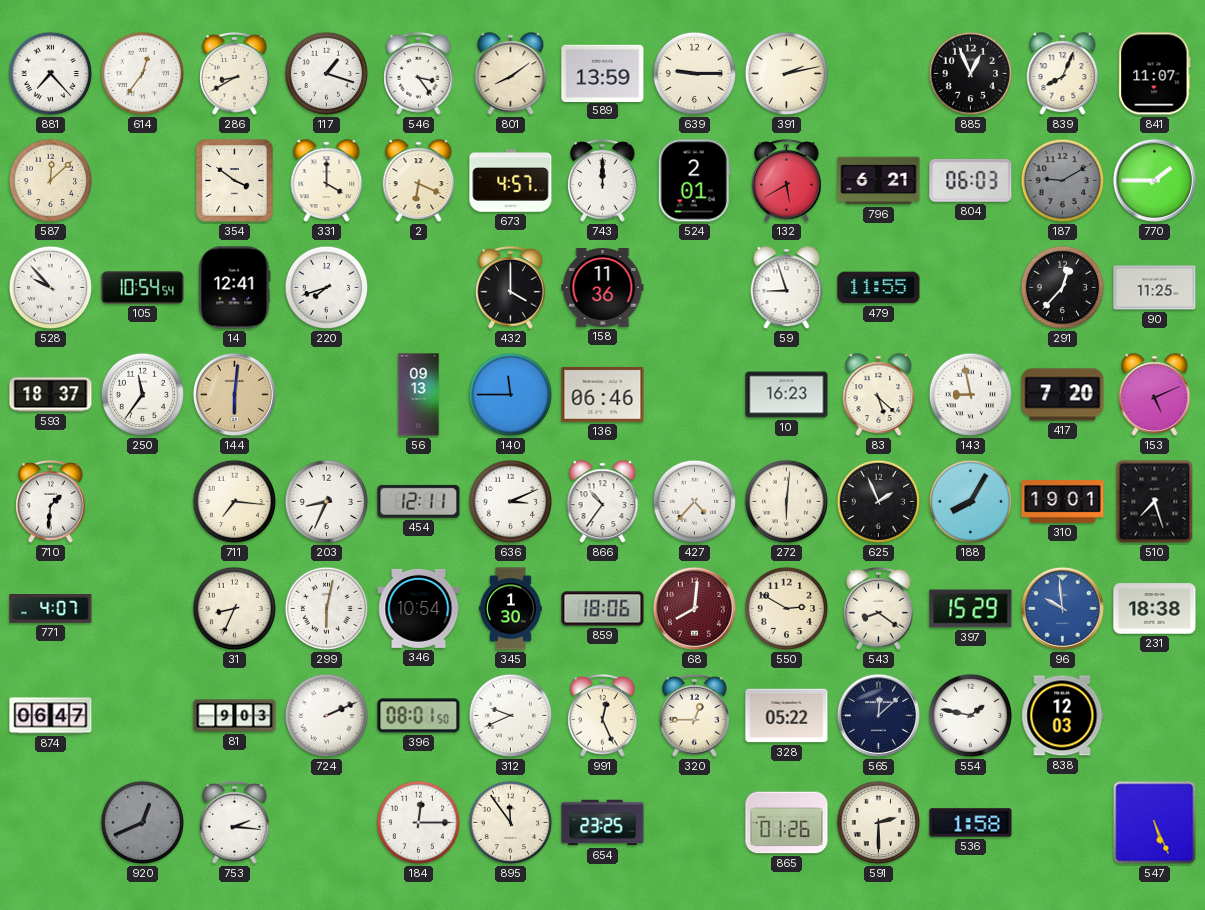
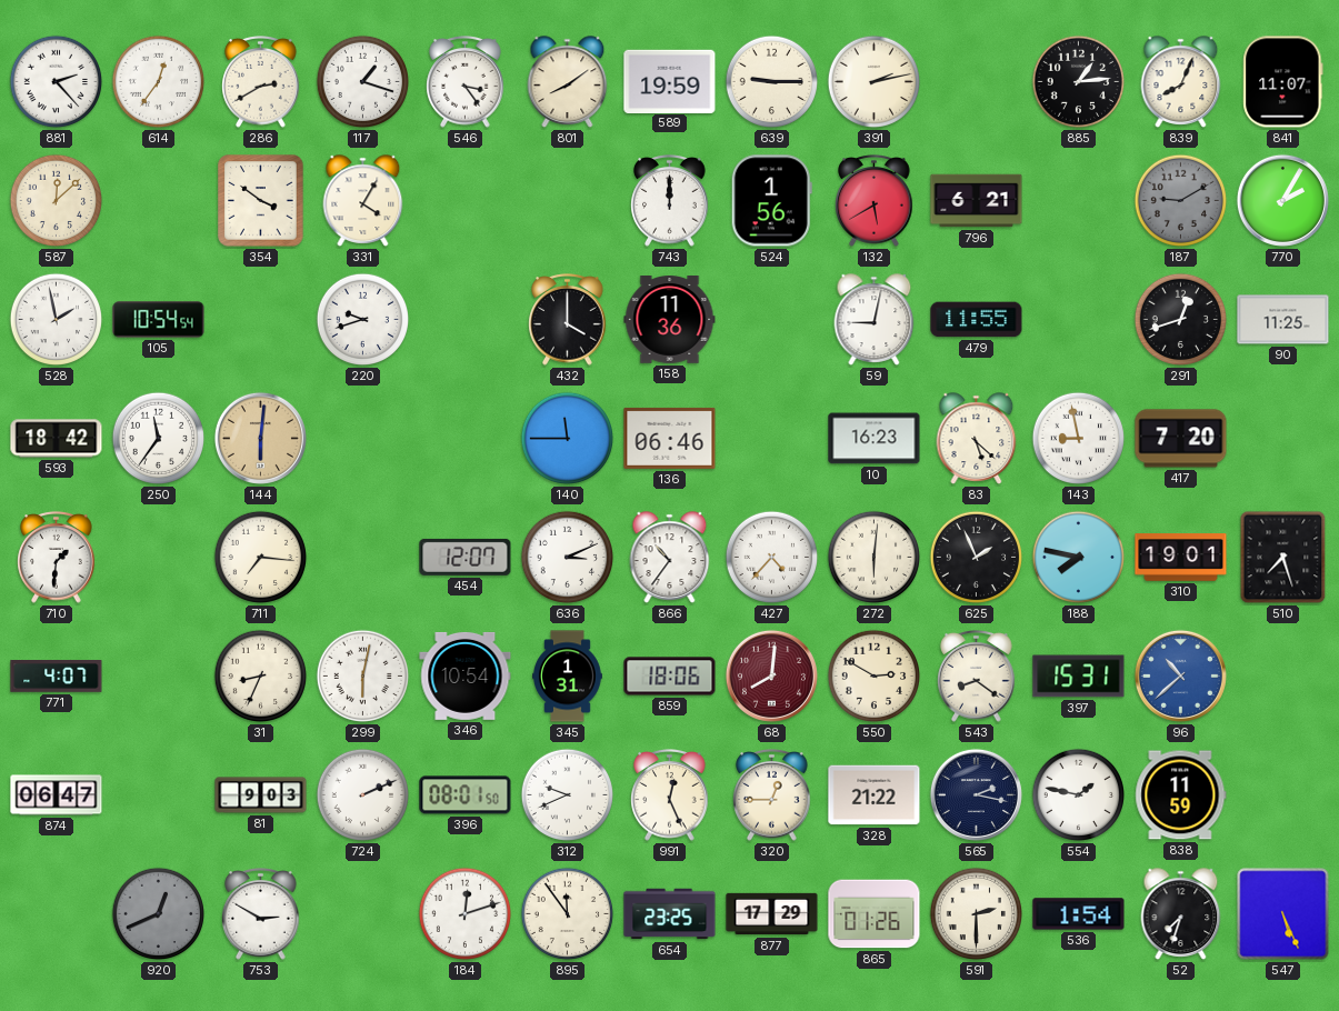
881: 7:23 -> 2:23 (57, 82)
286: 8:40 -> 2:40 (261, 82)
589: 13:59 -> 19:59 (670, 81)
885: 12:56 -> 1:14 (1079, 82)
331: 4:00 -> 4:05 (363, 201)
2: 6:19 -> none (419, 181)
673: 4:57 -> none (511, 181)
524: 2:01 -> 1:56 (771, 201)
804: 06:03 -> none (971, 181)
770: 1:45 -> 2:05 (1282, 200)
528: 9:53 -> 1:58 (57, 320)
14: 12:41 -> none (235, 288)
220: 7:42 -> 9:42 (363, 320)
59: 8:57 -> 9:02 (875, 320)
291: 12:37 -> 12:42 (1181, 320)
593: 18:37 -> 18:42 (57, 439)
56: 09:13 -> none (419, 395)
153: 5:11 -> none (1155, 395)
203: 8:34 -> none (327, 502)
454: 12:11 -> 12:07 (466, 557)
188: 8:05 -> 7:47 (1079, 558)
345: 1:30 -> 1:31 (568, 677)
397: 15:29 -> 15:31 (1079, 677)
96: 9:59 -> 10:38 (1180, 675)
231: 18:38 -> none (1155, 609)
328: 05:22 -> 21:22 (875, 795)
565: 12:08 -> 2:17 (976, 794)
838: 12:03 -> 11:59 (1181, 795)
753: 2:16 -> 2:50 (261, 914)
184: 12:15 -> 12:12 (466, 914)
877: none -> 17:29 (772, 914)
536: 1:58 -> 1:54 (1079, 914)
52: none -> 7:33 (1181, 914)
